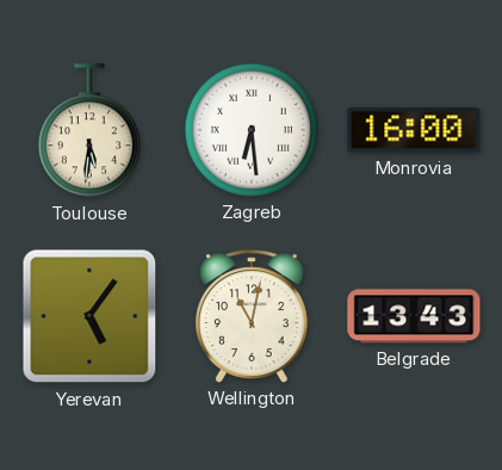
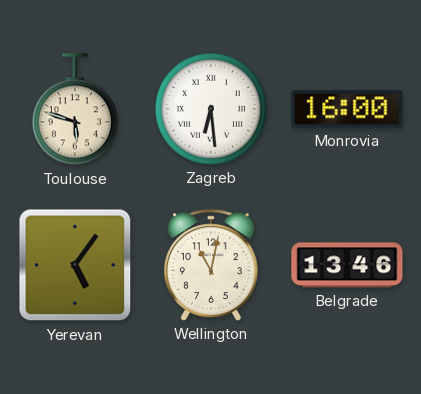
Toulouse: 5:31 -> 5:48 (75, 110)
Belgrade: 13:43 -> 13:46 (347, 265)
